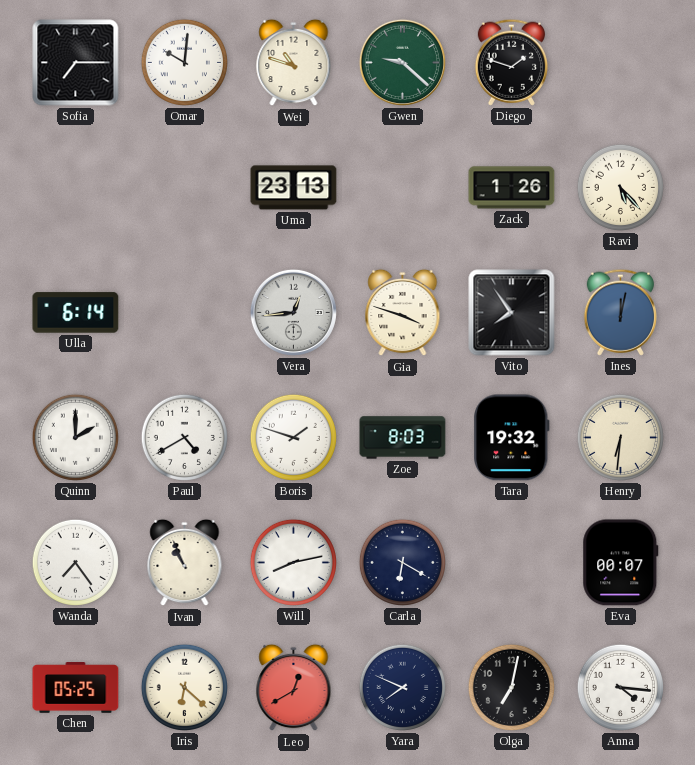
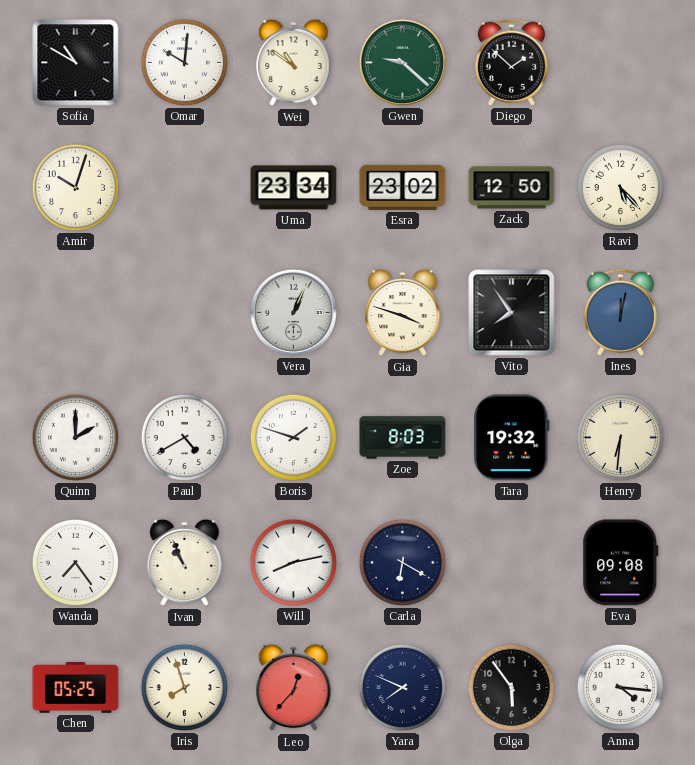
Sofia: 7:15 -> 10:50 (76, 63)
Wei: 10:48 -> 10:51 (294, 63)
Diego: 1:48 -> 1:52 (511, 62)
Amir: none -> 10:03 (75, 187)
Uma: 23:13 -> 23:34 (294, 188)
Esra: none -> 23:02 (403, 187)
Zack: 1:26 -> 12:50 (512, 188)
Ulla: 6:14 -> none (76, 313)
Vera: 12:44 -> 1:04 (293, 312)
Eva: 00:07 -> 09:08 (621, 563)
Iris: 6:22 -> 7:57 (184, 687)
Leo: 12:40 -> 12:37 (294, 688)
Olga: 7:02 -> 5:54 (511, 687)
